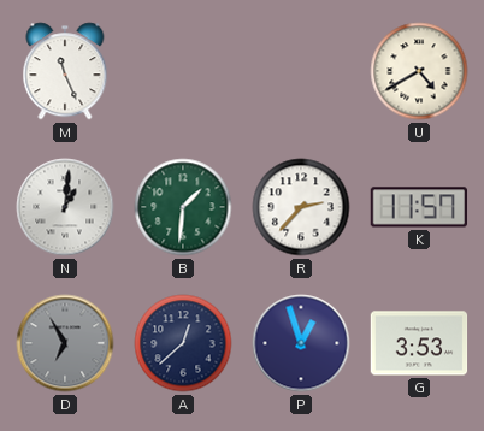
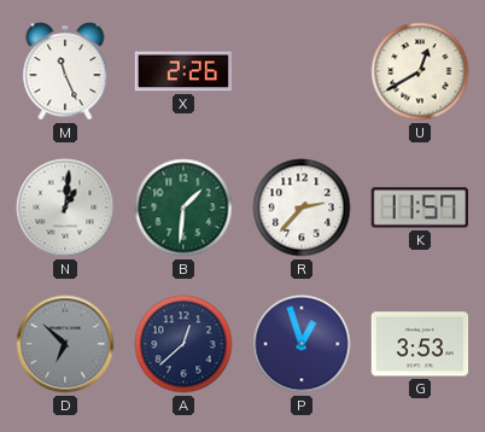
X: none -> 2:26 (183, 71)
U: 4:40 -> 12:40 (420, 71)
D: 6:55 -> 6:52 (65, 344)
